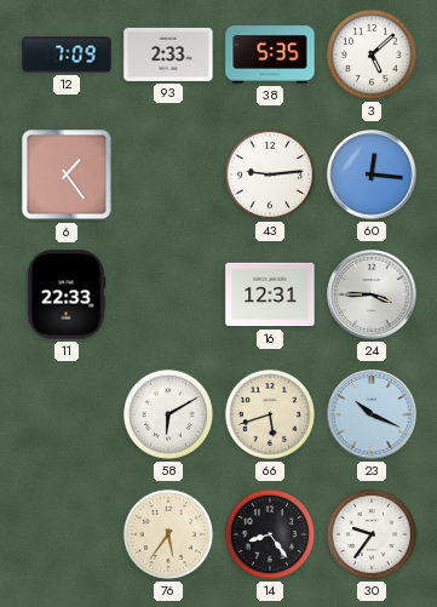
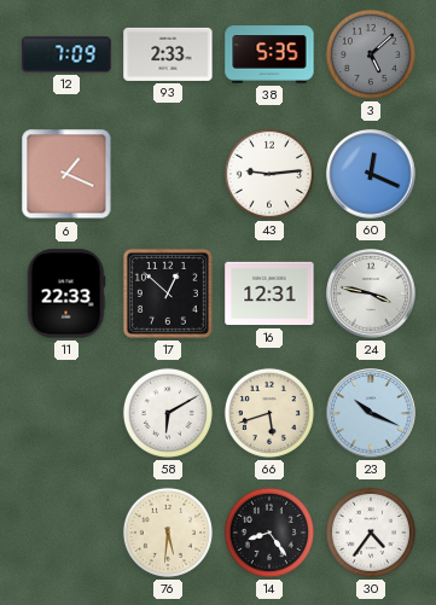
3 dial: white -> grey (371, 54)
6: 1:24 -> 1:19 (66, 174)
60: 12:16 -> 12:19 (371, 174)
17: none -> 12:52 (168, 293)
24: 3:45 -> 3:47 (371, 293)
76: 5:36 -> 5:31 (168, 533)
30: 9:36 -> 4:36 (371, 533)
